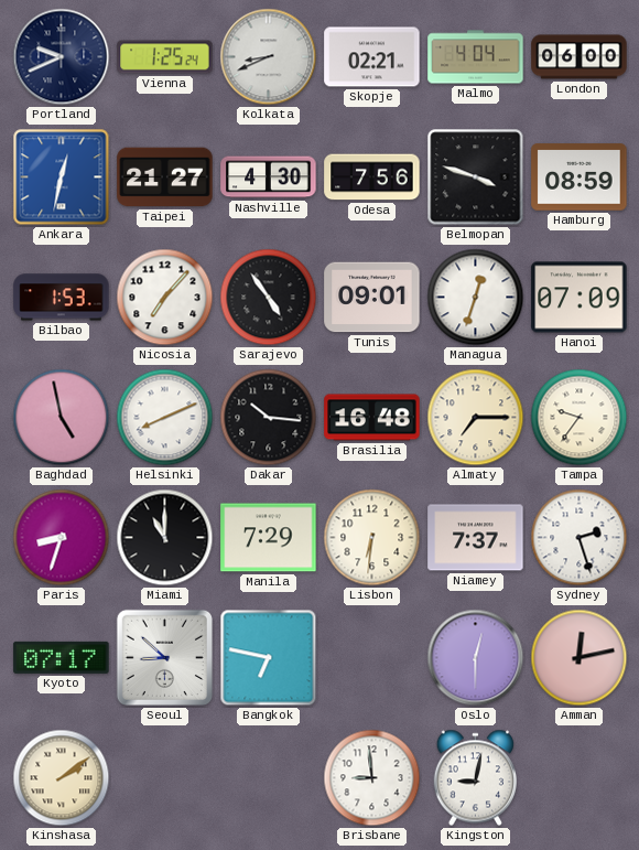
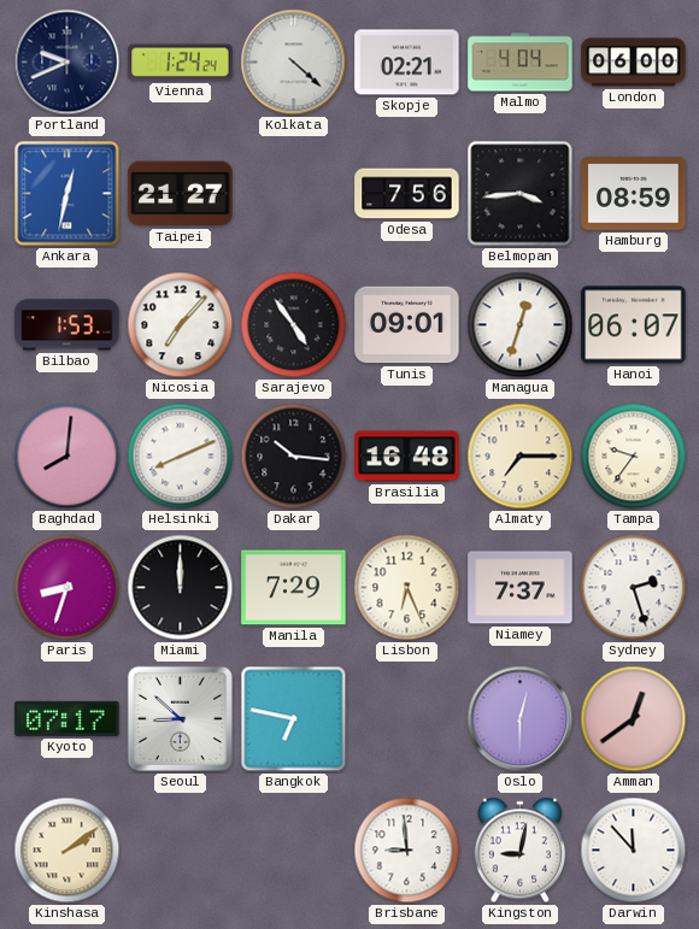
Vienna: 1:25 -> 1:24 (181, 63)
Kolkata: 8:41 -> 4:22 (294, 63)
Nashville: 4:30 -> none (269, 177)
Belmopan: 3:48 -> 3:44 (521, 194)
Hanoi: 07:09 -> 06:07 (634, 325)
Baghdad: 4:58 -> 8:01 (67, 457)
Miami: 11:00 -> 12:00 (181, 588)
Lisbon: 6:31 -> 6:26 (407, 588)
Amman: 12:13 -> 12:39 (634, 719)
Darwin: none -> 11:53 (634, 851)
